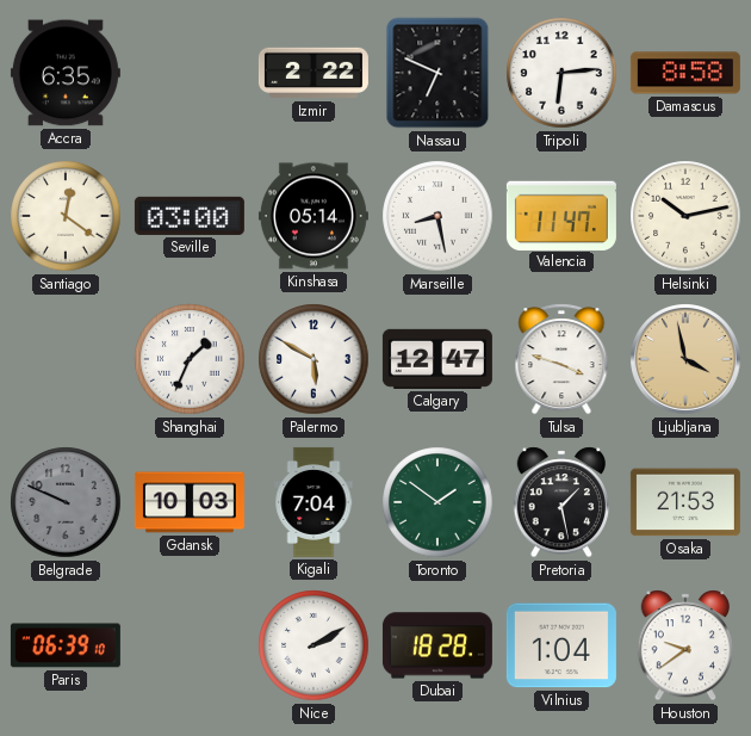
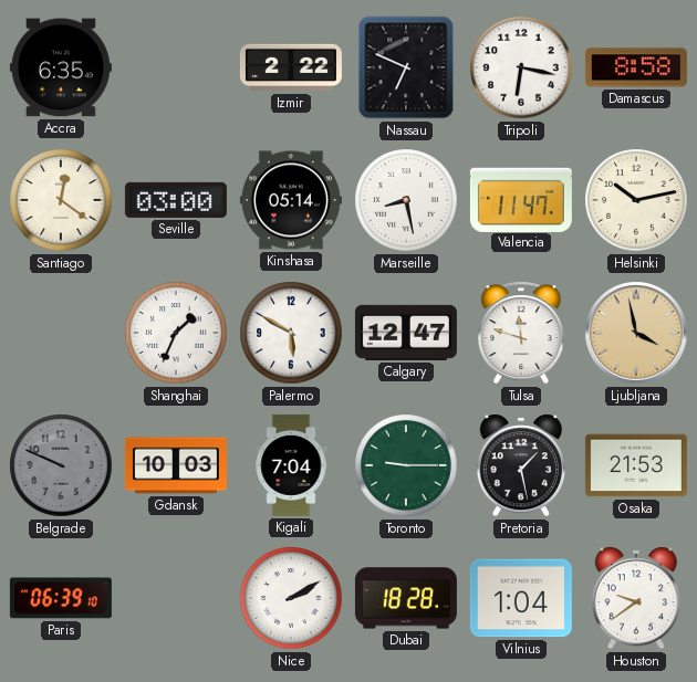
Tripoli: 6:14 -> 6:17 (521, 67)
Tulsa: 3:48 -> 11:48 (521, 333)
Toronto: 1:51 -> 9:15 (406, 465)
